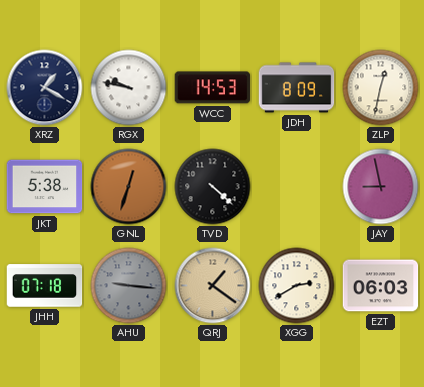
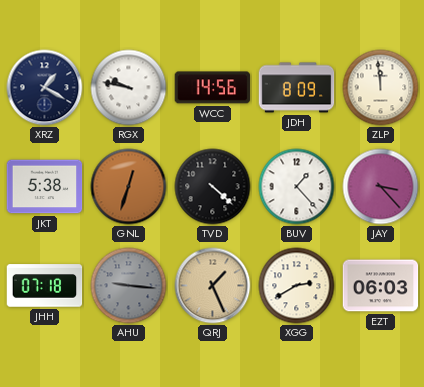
WCC: 14:53 -> 14:56 (213, 88)
ZLP: 12:32 -> 11:59 (381, 88)
BUV: none -> 1:23 (297, 187)
JAY: 8:58 -> 3:23 (381, 187)
QRJ: 1:21 -> 1:26 (213, 286)
